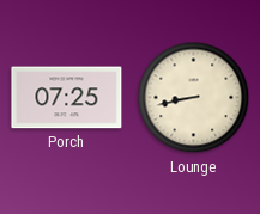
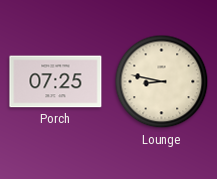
Lounge: 8:43 -> 8:47 (162, 82)
